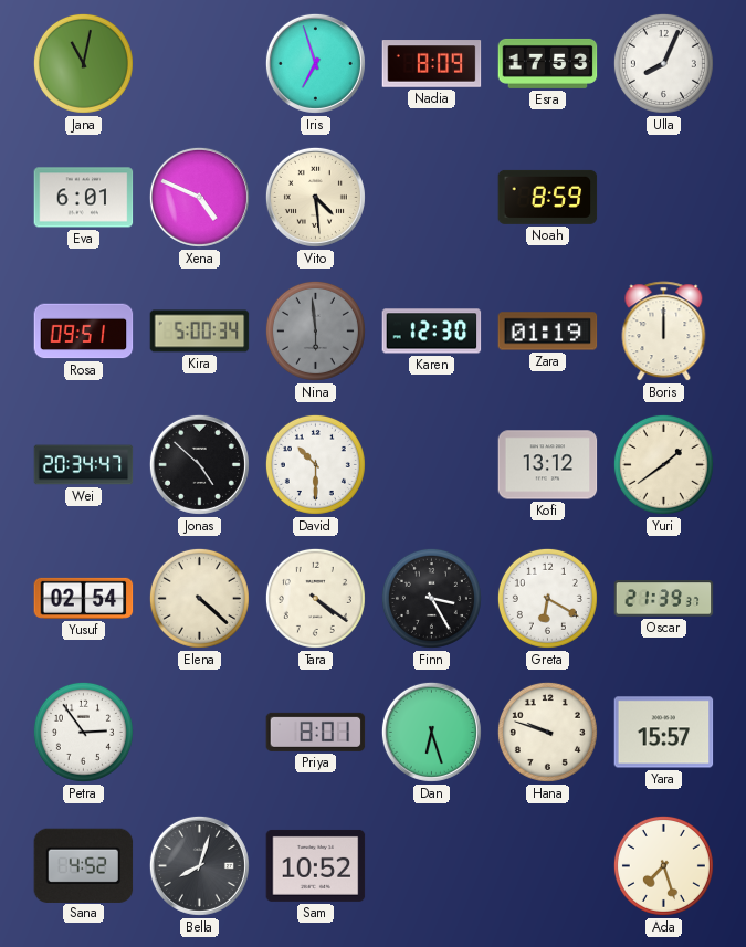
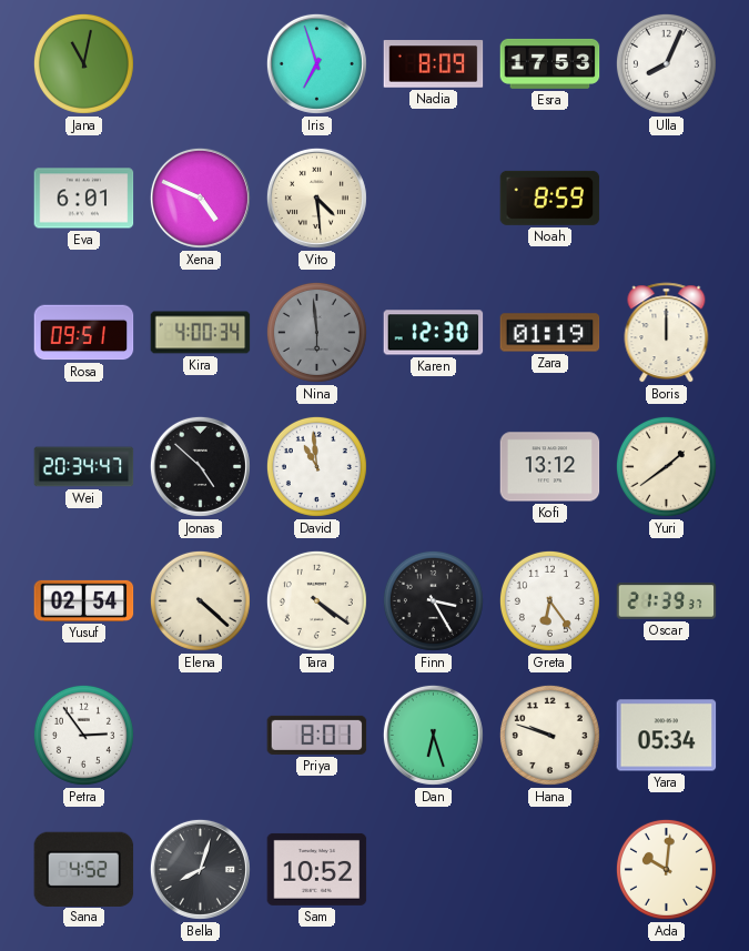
Kira: 5:00 -> 4:00 (201, 333)
David: 10:30 -> 10:59 (316, 466)
Greta: 6:20 -> 6:24 (549, 600)
Yara: 15:57 -> 05:34 (667, 736)
Ada: 7:27 -> 10:01 (666, 869)
